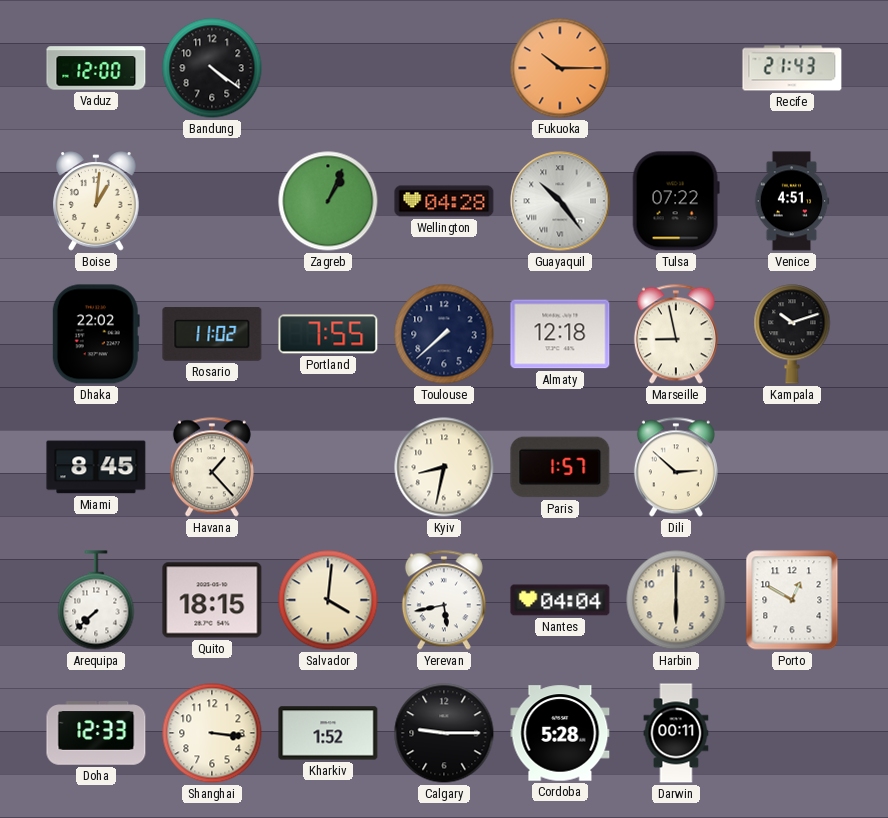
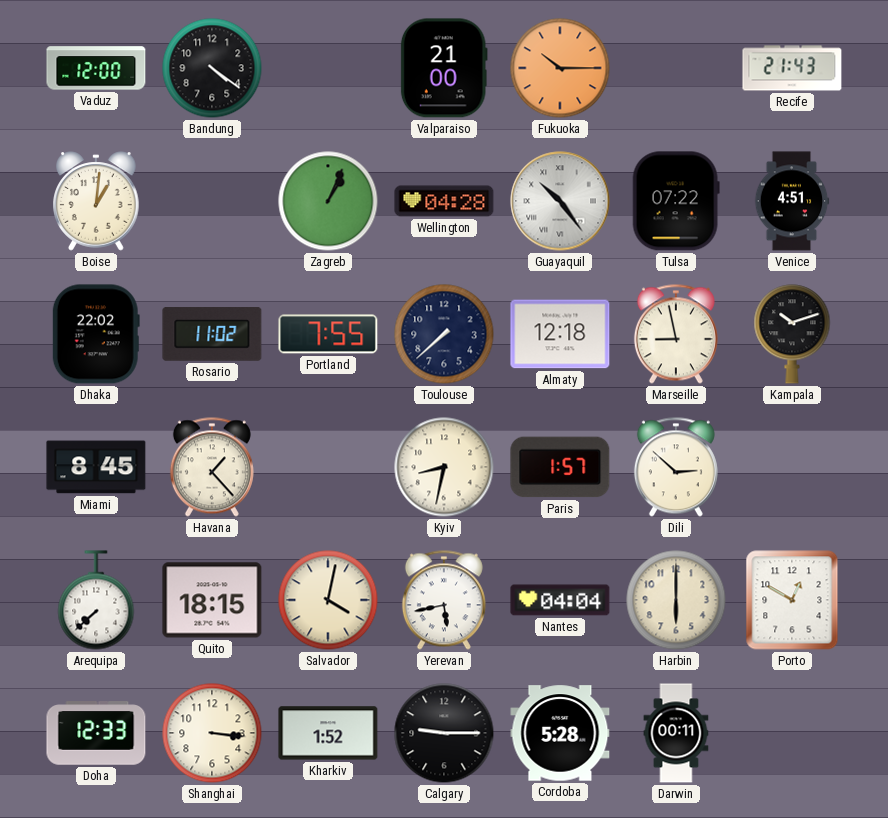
Valparaiso: none -> 21:00 (444, 68)
Salvador: 4:01 -> 4:02 (328, 600)
